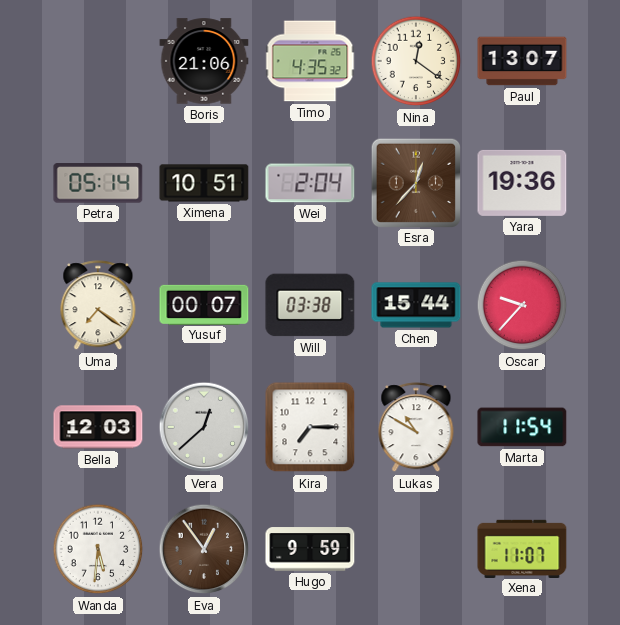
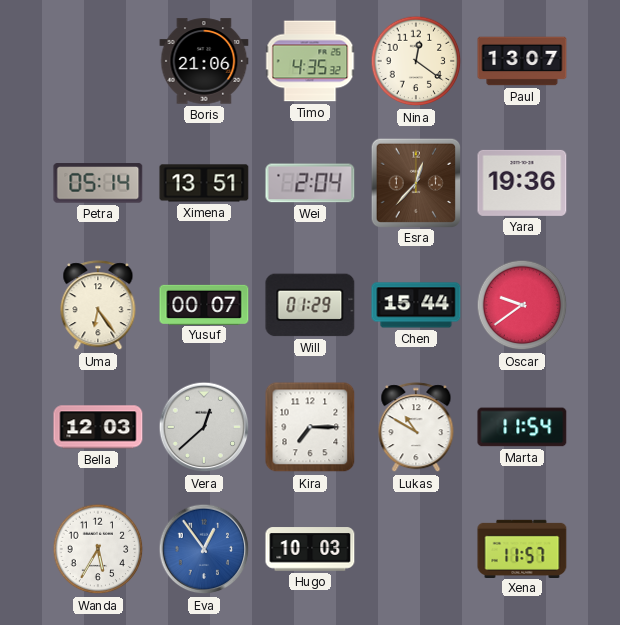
Ximena: 10:51 -> 13:51 (204, 183)
Uma: 7:21 -> 6:24 (98, 306)
Will: 03:38 -> 01:29 (310, 305)
Oscar: 9:37 -> 9:39 (522, 305)
Wanda: 5:31 -> 5:35 (98, 549)
Eva dial: brown -> blue (204, 549)
Hugo: 9:59 -> 10:03 (310, 549)
Xena: 11:07 -> 11:57 (522, 548)
